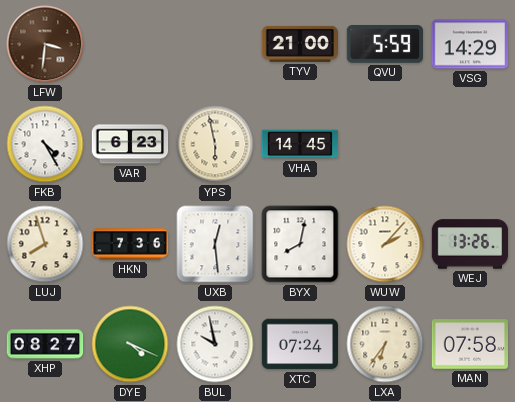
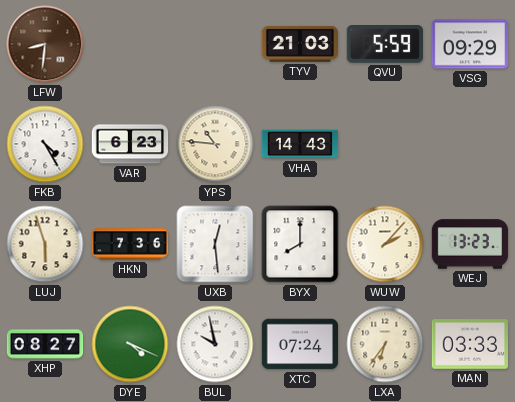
LFW: 3:31 -> 8:31 (45, 44)
TYV: 21:00 -> 21:03 (299, 44)
VSG: 14:29 -> 09:29 (469, 44)
YPS: 5:58 -> 10:46 (215, 144)
VHA: 14:45 -> 14:43 (300, 144)
LUJ: 7:57 -> 5:57 (45, 244)
BYX: 8:02 -> 8:00 (300, 244)
WEJ: 13:26 -> 13:23 (470, 244)
MAN: 07:58 -> 03:33 (469, 344)
